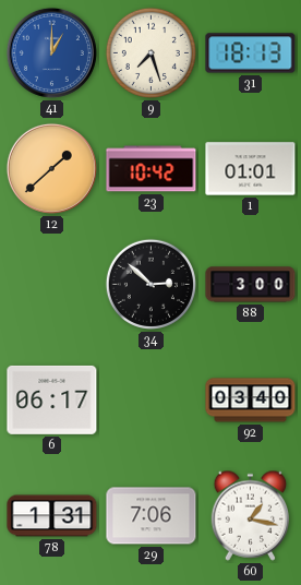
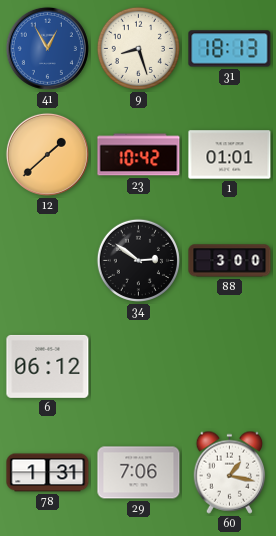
41: 1:00 -> 12:55 (47, 48)
9: 7:27 -> 8:27 (138, 48)
34: 2:52 -> 2:51 (138, 260)
6: 06:17 -> 06:12 (48, 366)
92: 03:40 -> none (251, 401)
